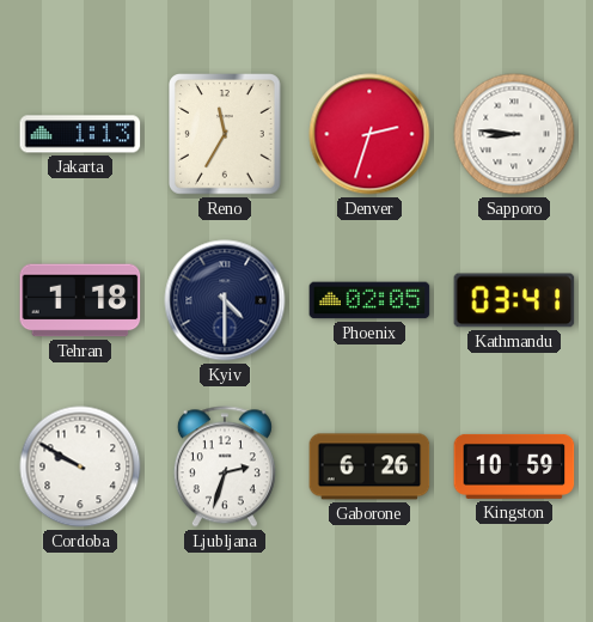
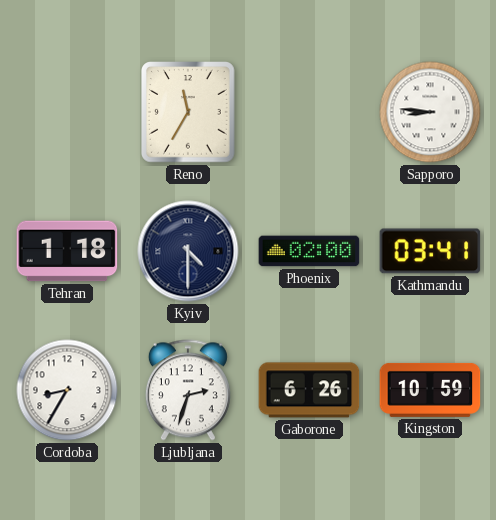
Jakarta: 1:13 -> none (80, 134)
Denver: 2:33 -> none (369, 134)
Phoenix: 02:05 -> 02:00 (309, 251)
Cordoba: 9:50 -> 8:35 (67, 390)
